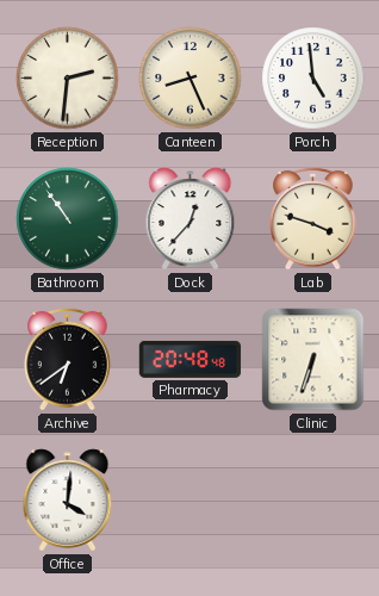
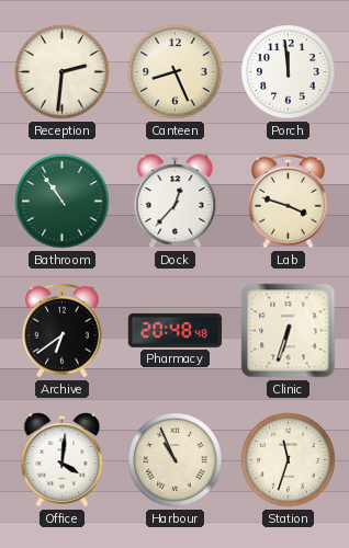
Porch: 4:59 -> 11:59 (289, 72)
Harbour: none -> 10:56 (176, 460)
Station: none -> 11:33 (289, 460)
